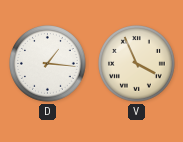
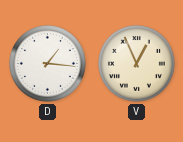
V: 3:56 -> 12:56 (137, 64)
